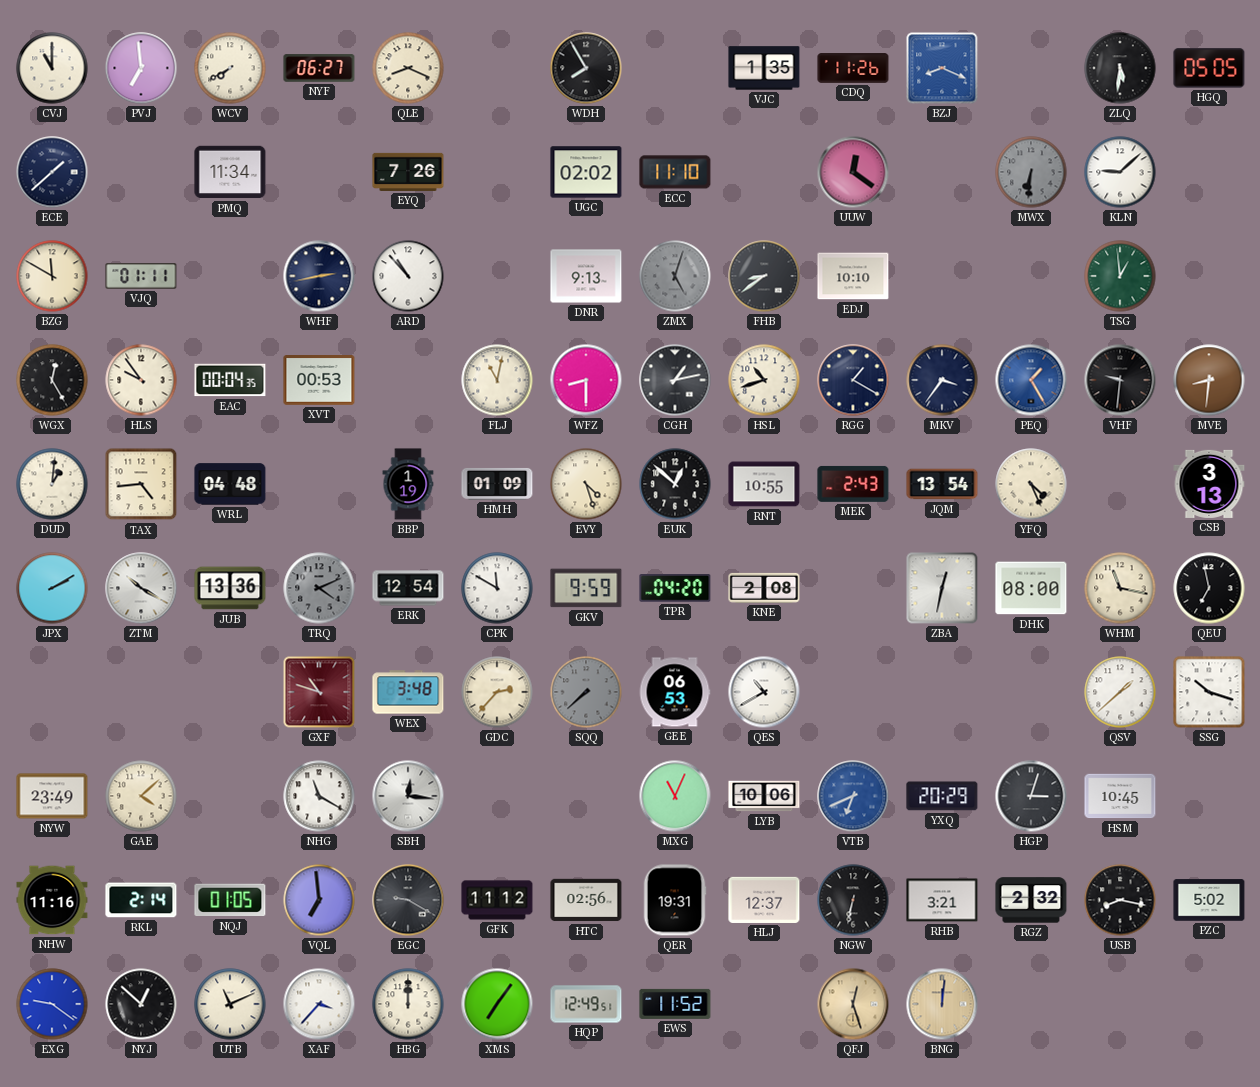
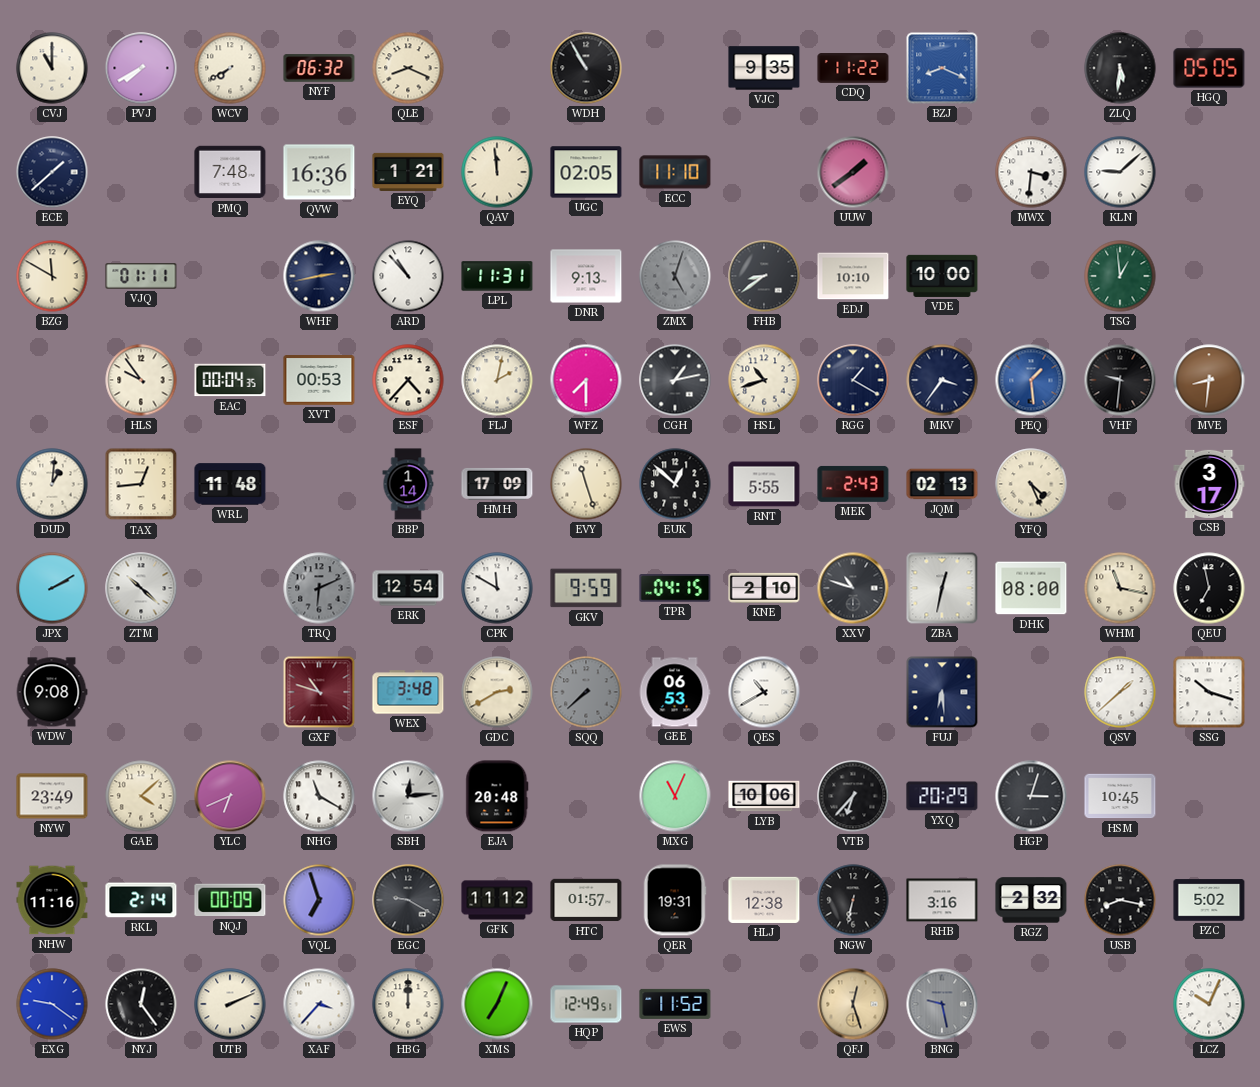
PVJ: 6:59 -> 7:40 (141, 68)
NYF: 06:27 -> 06:32 (319, 68)
WDH: 7:55 -> 10:55 (586, 68)
VJC: 1:35 -> 9:35 (764, 68)
CDQ: 11:26 -> 11:22 (853, 68)
PMQ: 11:34 -> 7:48 (230, 172)
QVW: none -> 16:36 (319, 172)
EYQ: 7:26 -> 1:21 (408, 172)
QAV: none -> 11:59 (497, 172)
UGC: 02:02 -> 02:05 (586, 172)
UUW: 12:21 -> 1:39 (853, 172)
MWX: 6:31 -> 3:31 (1031, 172)
MWX dial: grey -> white (1031, 172)
LPL: none -> 11:31 (497, 276)
VDE: none -> 10:00 (942, 276)
WGX: 12:25 -> none (52, 380)
ESF: none -> 4:37 (408, 380)
FLJ: 11:02 -> 2:02 (497, 380)
WFZ: 8:30 -> 7:30 (586, 380)
PEQ: 1:25 -> 1:29 (1031, 380)
TAX: 4:44 -> 12:44 (141, 484)
WRL: 04:48 -> 11:48 (230, 484)
BBP: 1:19 -> 1:14 (408, 484)
HMH: 01:09 -> 17:09 (497, 484)
EVY: 4:27 -> 11:27 (586, 484)
RNT: 10:55 -> 5:55 (764, 484)
JQM: 13:54 -> 02:13 (942, 484)
CSB: 3:13 -> 3:17 (1209, 484)
ZTM: 10:20 -> 10:22 (141, 588)
JUB: 13:36 -> none (230, 588)
TRQ: 4:11 -> 6:11 (319, 588)
TPR: 04:20 -> 04:15 (675, 589)
KNE: 2:08 -> 2:10 (764, 588)
XXV: none -> 10:48 (853, 588)
WDW: none -> 9:08 (52, 692)
GDC: 2:37 -> 2:40 (497, 692)
FUJ: none -> 6:29 (942, 692)
YLC: none -> 6:41 (230, 796)
SBH: 12:16 -> 12:14 (408, 796)
EJA: none -> 20:48 (497, 796)
VTB: 6:41 -> 6:37 (853, 796)
VTB dial: blue -> black (853, 796)
NQJ: 01:05 -> 00:09 (230, 900)
VQL: 6:59 -> 6:57 (319, 900)
HTC: 02:56 -> 01:57 (586, 900)
HLJ: 12:37 -> 12:38 (764, 900)
RHB: 3:21 -> 3:16 (942, 900)
NYJ: 12:52 -> 12:24 (141, 1004)
UTB: 11:11 -> 2:11 (230, 1004)
XMS: 7:06 -> 7:04 (497, 1004)
BNG: 12:01 -> 9:28 (942, 1004)
BNG dial: champagne -> grey (942, 1004)
LCZ: none -> 10:04 (1209, 1004)
